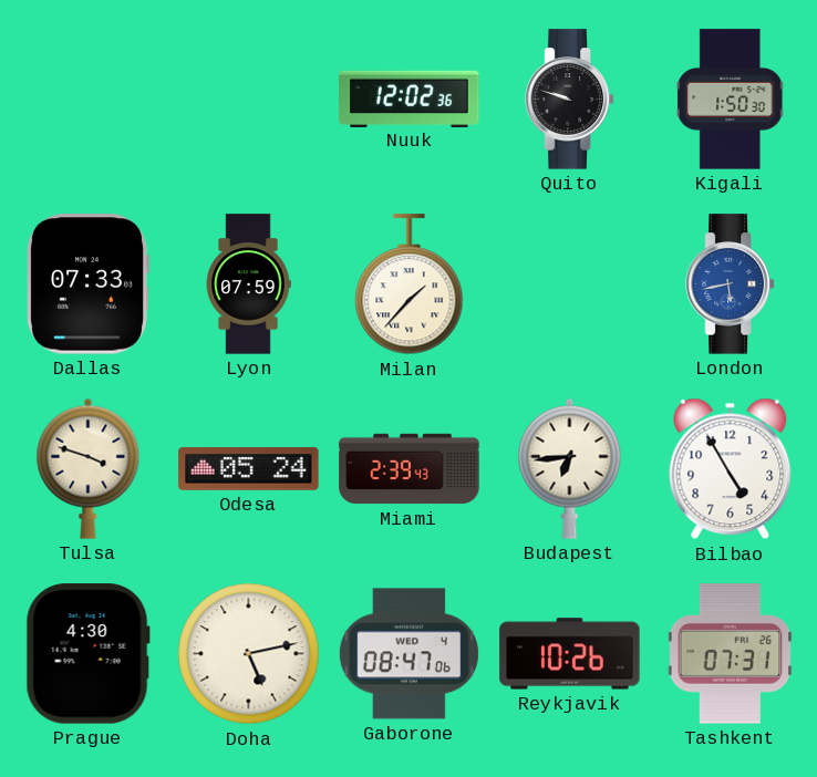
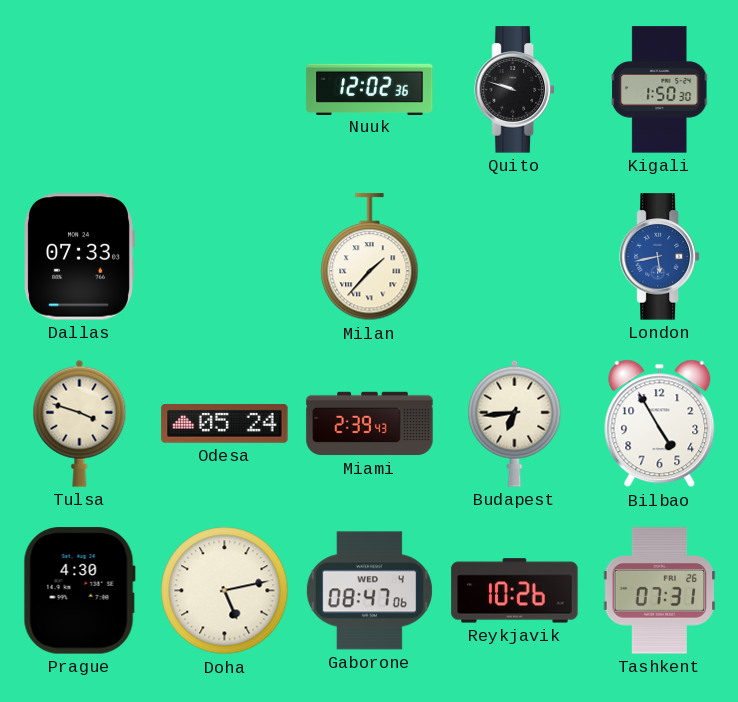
Lyon: 07:59 -> none (248, 284)
